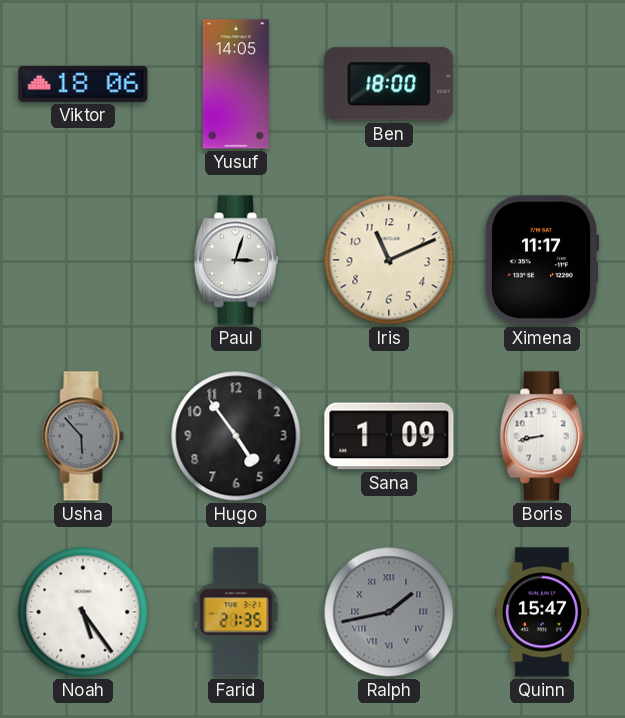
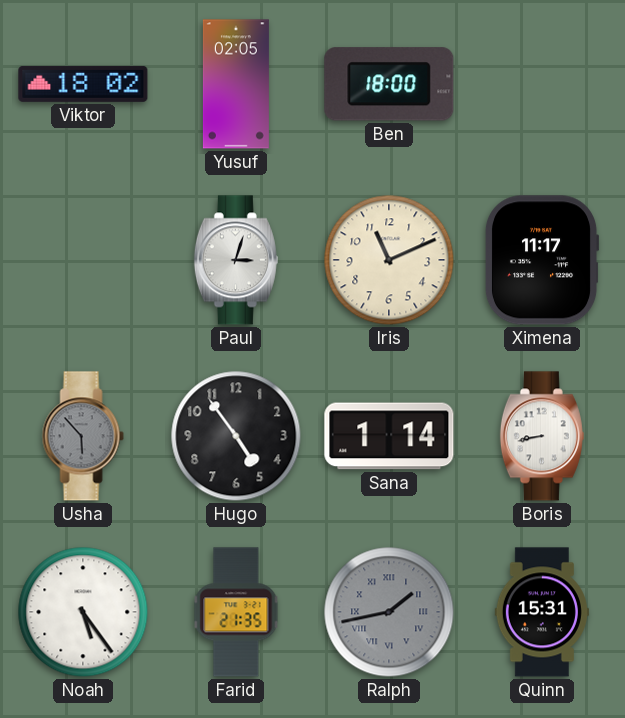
Viktor: 18:06 -> 18:02 (83, 84)
Yusuf: 14:05 -> 02:05 (236, 84)
Sana: 1:09 -> 1:14 (389, 436)
Quinn: 15:47 -> 15:31 (542, 612)
